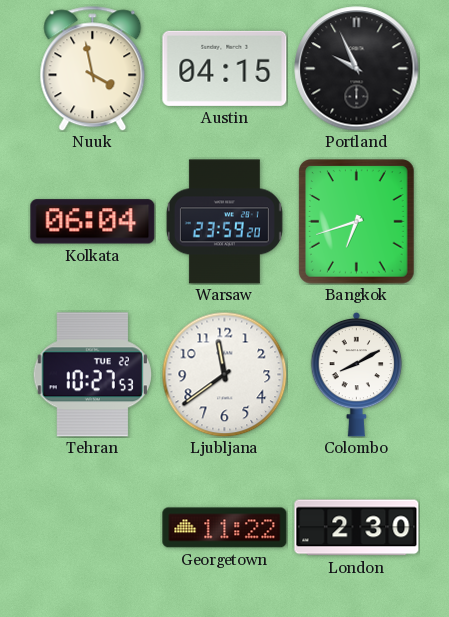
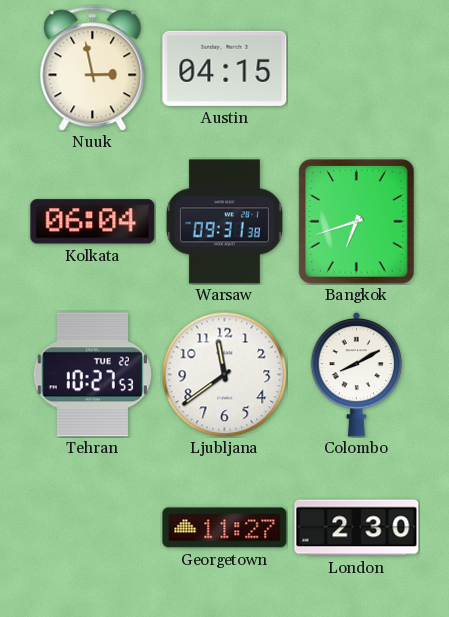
Nuuk: 3:58 -> 2:58 (93, 69)
Portland: 9:56 -> none (357, 69)
Warsaw: 23:59 -> 09:31 (224, 222)
Georgetown: 11:22 -> 11:27 (225, 528)
